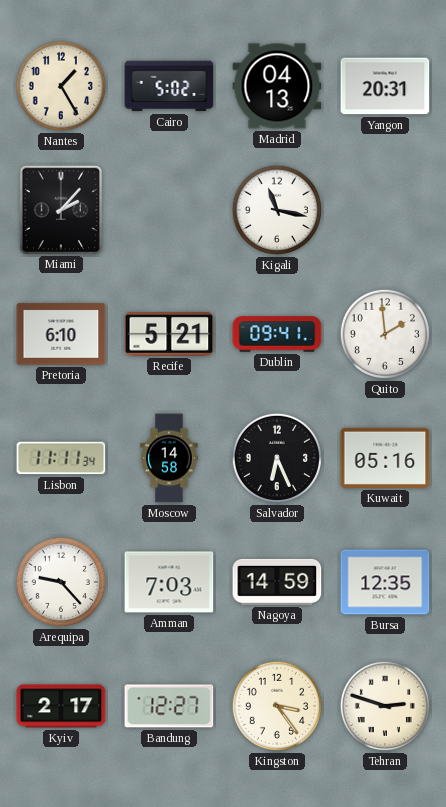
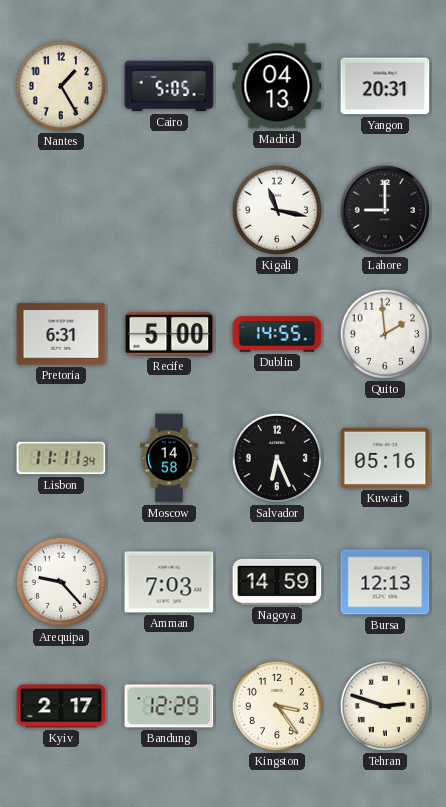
Cairo: 5:02 -> 5:05 (169, 86)
Miami: 2:07 -> none (60, 209)
Lahore: none -> 9:00 (385, 210)
Pretoria: 6:10 -> 6:31 (61, 334)
Recife: 5:21 -> 5:00 (169, 334)
Dublin: 09:41 -> 14:55 (277, 334)
Bursa: 12:35 -> 12:13 (385, 582)
Bandung: 12:27 -> 12:29 (169, 706)
